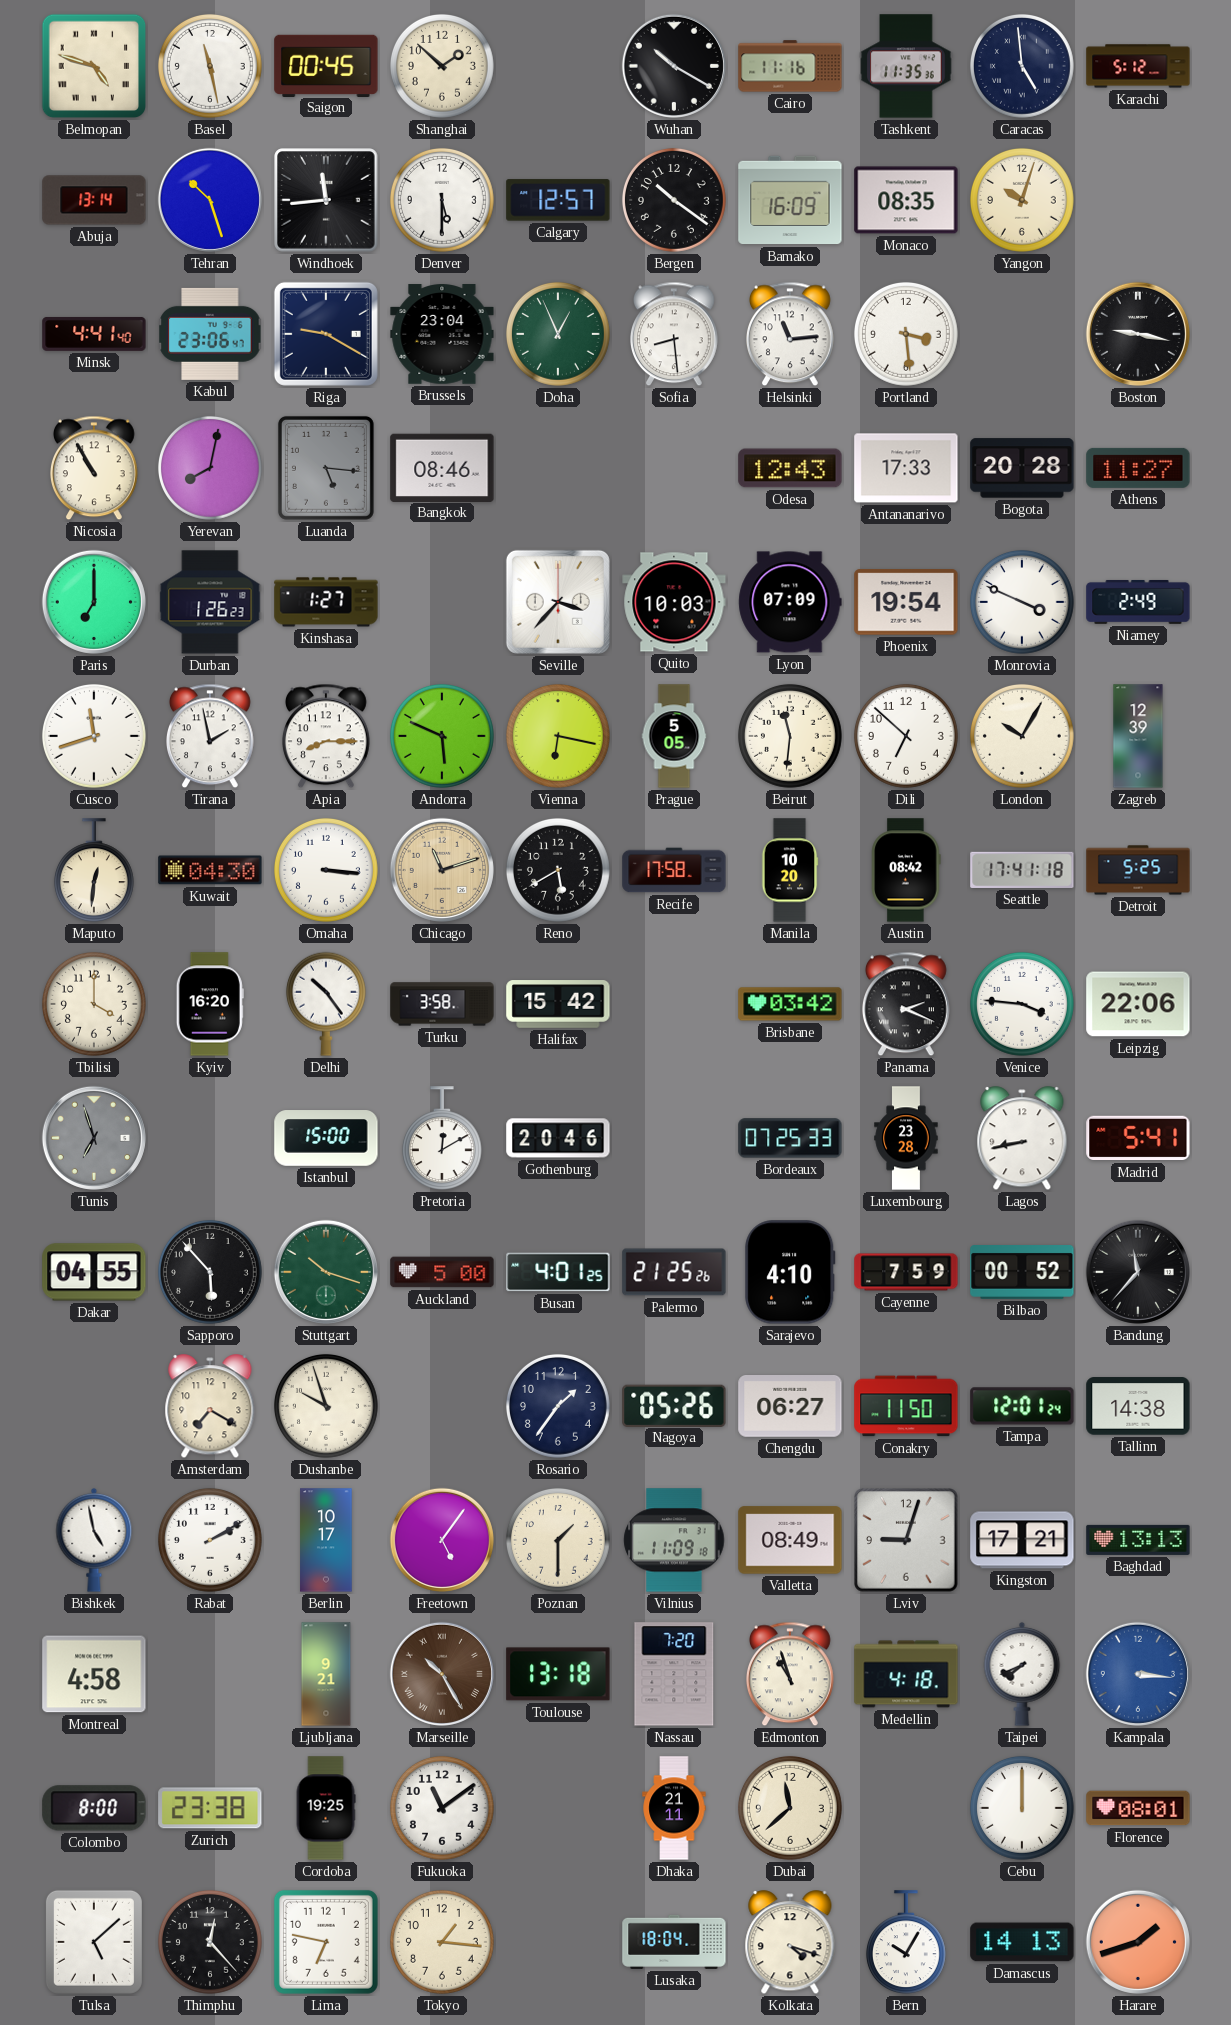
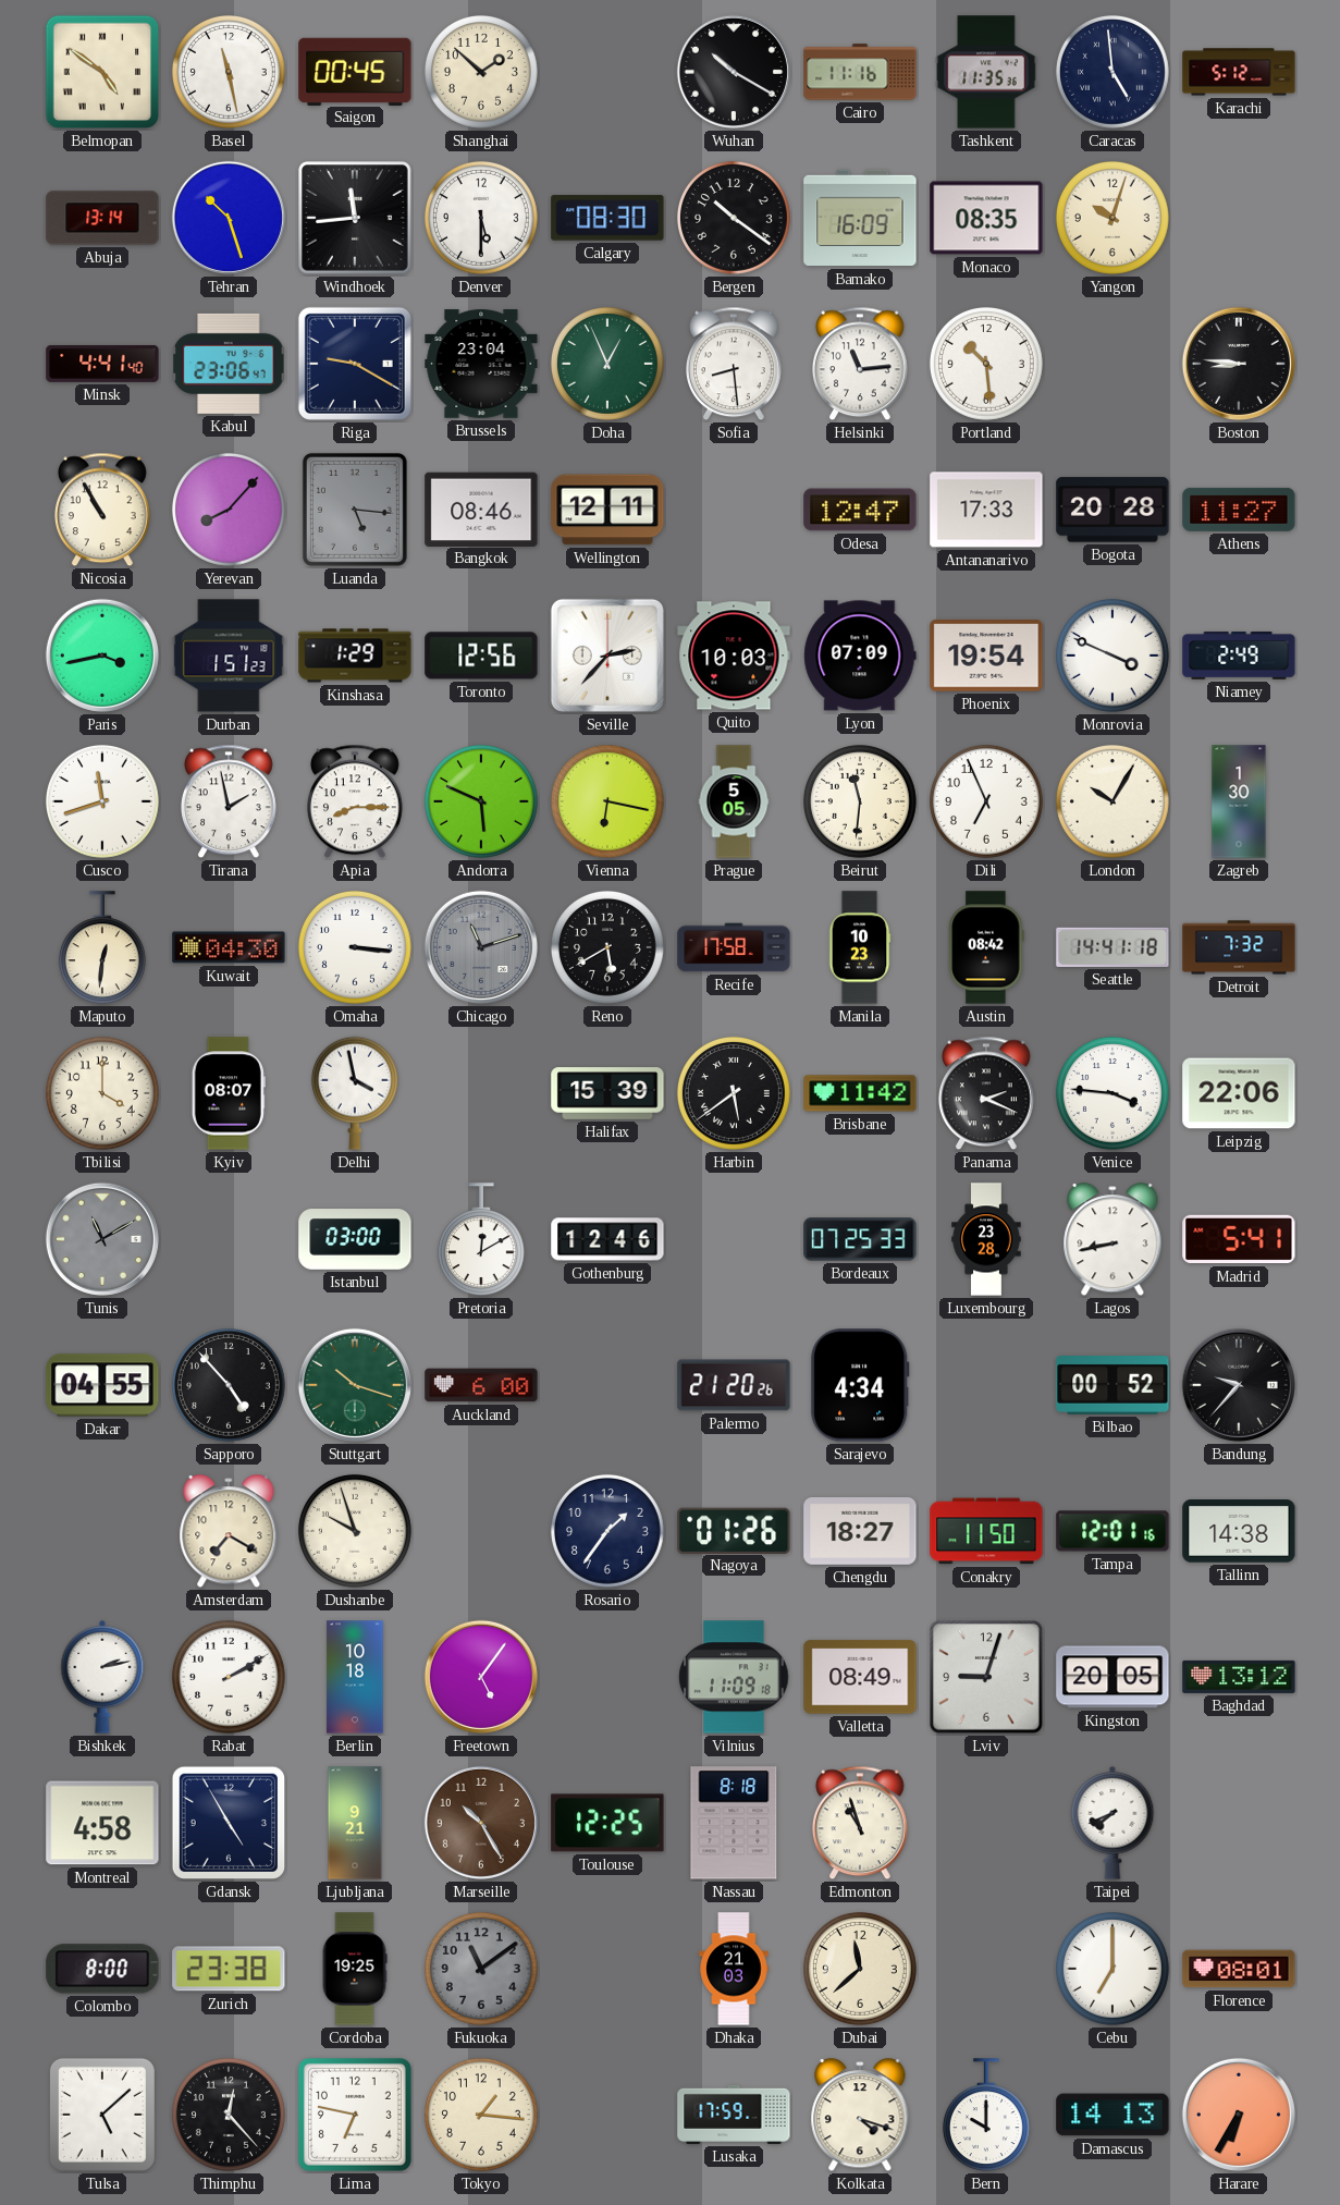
Belmopan: 4:48 -> 4:51 (102, 72)
Calgary: 12:57 -> 08:30 (607, 218)
Portland: 3:29 -> 10:29 (986, 364)
Boston: 9:17 -> 8:46 (1239, 364)
Yerevan: 8:02 -> 8:07 (229, 510)
Wellington: none -> 12:11 (607, 510)
Odesa: 12:43 -> 12:47 (860, 510)
Paris: 7:00 -> 3:43 (102, 656)
Durban: 1:26 -> 1:51 (229, 656)
Kinshasa: 1:27 -> 1:29 (355, 656)
Toronto: none -> 12:56 (481, 656)
Seville: 3:37 -> 2:37 (607, 656)
Dili: 6:52 -> 6:56 (986, 801)
Zagreb: 12:39 -> 1:30 (1239, 801)
Chicago dial: champagne -> grey (481, 947)
Manila: 10:20 -> 10:23 (860, 947)
Seattle: 17:41 -> 14:41 (1112, 947)
Detroit: 5:25 -> 7:32 (1239, 947)
Kyiv: 16:20 -> 08:07 (229, 1093)
Delhi: 10:24 -> 3:58 (355, 1093)
Turku: 3:58 -> none (442, 1004)
Halifax: 15:42 -> 15:39 (607, 1093)
Harbin: none -> 5:39 (734, 1093)
Brisbane: 03:42 -> 11:42 (860, 1093)
Tunis: 6:57 -> 11:10 (102, 1239)
Istanbul: 15:00 -> 03:00 (355, 1239)
Gothenburg: 20:46 -> 12:46 (607, 1239)
Sapporo: 5:53 -> 4:53 (229, 1385)
Auckland: 5:00 -> 6:00 (481, 1385)
Busan: 4:01 -> none (558, 1272)
Palermo: 21:25 -> 21:20 (734, 1385)
Sarajevo: 4:10 -> 4:34 (860, 1385)
Cayenne: 7:59 -> none (906, 1272)
Bandung: 11:37 -> 9:37 (1239, 1385)
Nagoya: 05:26 -> 01:26 (734, 1530)
Chengdu: 06:27 -> 18:27 (860, 1532)
Tampa: 12:01:24 -> 12:01:16 (1112, 1531)
Bishkek: 4:58 -> 2:13 (102, 1677)
Berlin: 10:17 -> 10:18 (355, 1677)
Poznan: 1:30 -> none (558, 1540)
Kingston: 17:21 -> 20:05 (1112, 1677)
Baghdad: 13:13 -> 13:12 (1239, 1677)
Gdansk: none -> 4:55 (229, 1823)
Marseille numerals: Roman -> Arabic (481, 1823)
Toulouse: 13:18 -> 12:25 (607, 1823)
Nassau: 7:20 -> 8:18 (734, 1823)
Medellin: 4:18 -> none (906, 1674)
Kampala: 3:16 -> none (1138, 1674)
Fukuoka dial: white -> grey (481, 1969)
Dhaka: 21:11 -> 21:03 (734, 1969)
Cebu: 12:00 -> 7:00 (1112, 1969)
Lusaka: 18:04 -> 17:59 (734, 2115)
Bern: 10:05 -> 10:00 (986, 2116)
Harare: 1:42 -> 6:35 (1239, 2115)
